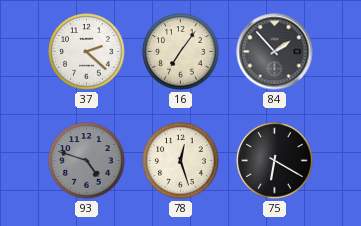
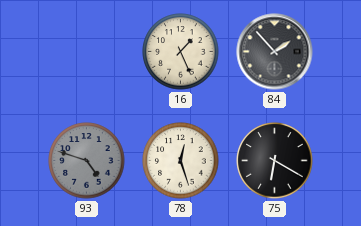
37: 2:22 -> none (87, 52)
16: 7:06 -> 1:26 (181, 52)
